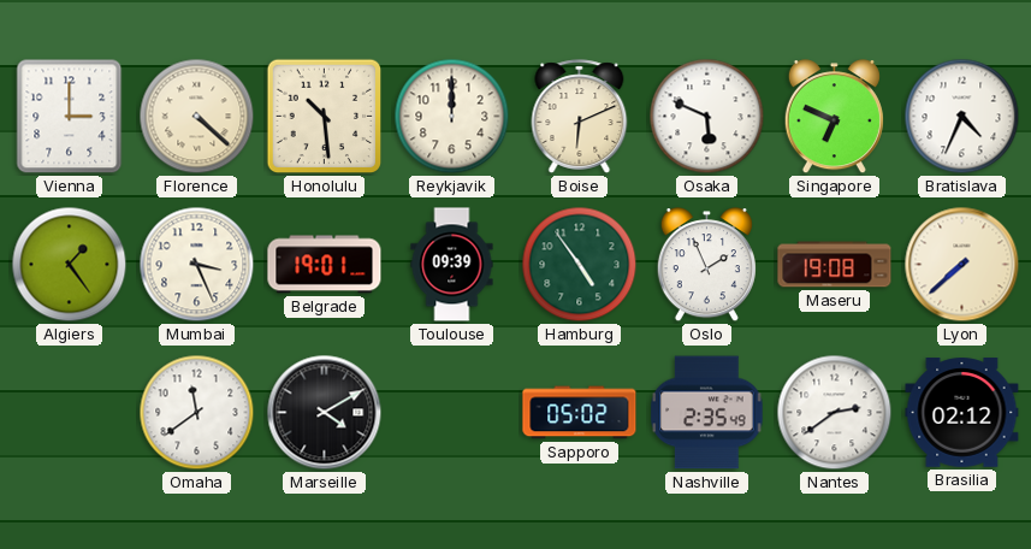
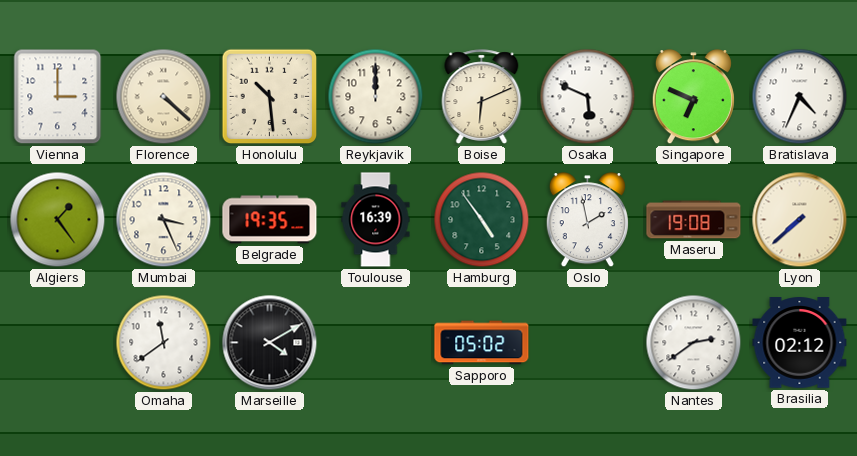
Belgrade: 19:01 -> 19:35 (270, 220)
Toulouse: 09:39 -> 16:39 (376, 220)
Oslo: 1:56 -> 1:58 (587, 220)
Nashville: 2:35 -> none (707, 413)
